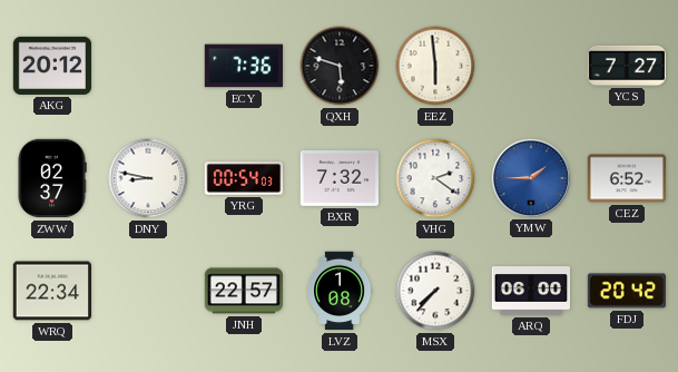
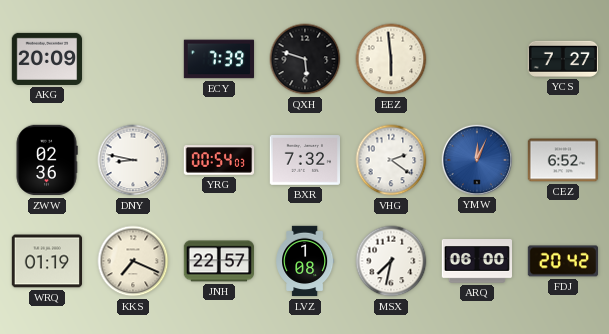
AKG: 20:12 -> 20:09 (47, 59)
ECY: 7:36 -> 7:39 (219, 59)
ZWW: 02:37 -> 02:36 (47, 160)
YMW: 1:45 -> 12:04 (476, 159)
WRQ: 22:34 -> 01:19 (46, 261)
KKS: none -> 7:19 (133, 261)
MSX: 7:37 -> 7:32 (391, 261)
